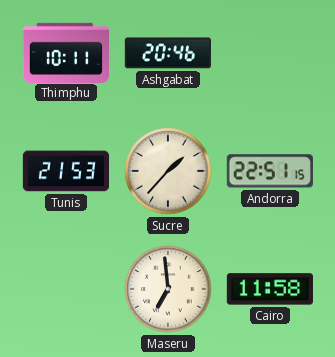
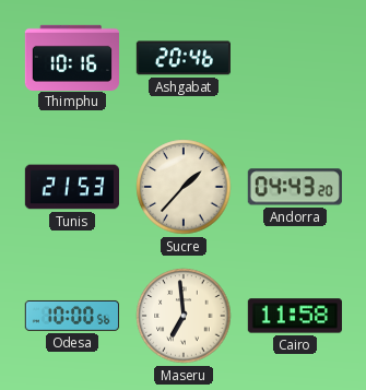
Thimphu: 10:11 -> 10:16 (71, 57)
Andorra: 22:51 -> 04:43 (295, 187)
Odesa: none -> 10:00 (72, 316)
